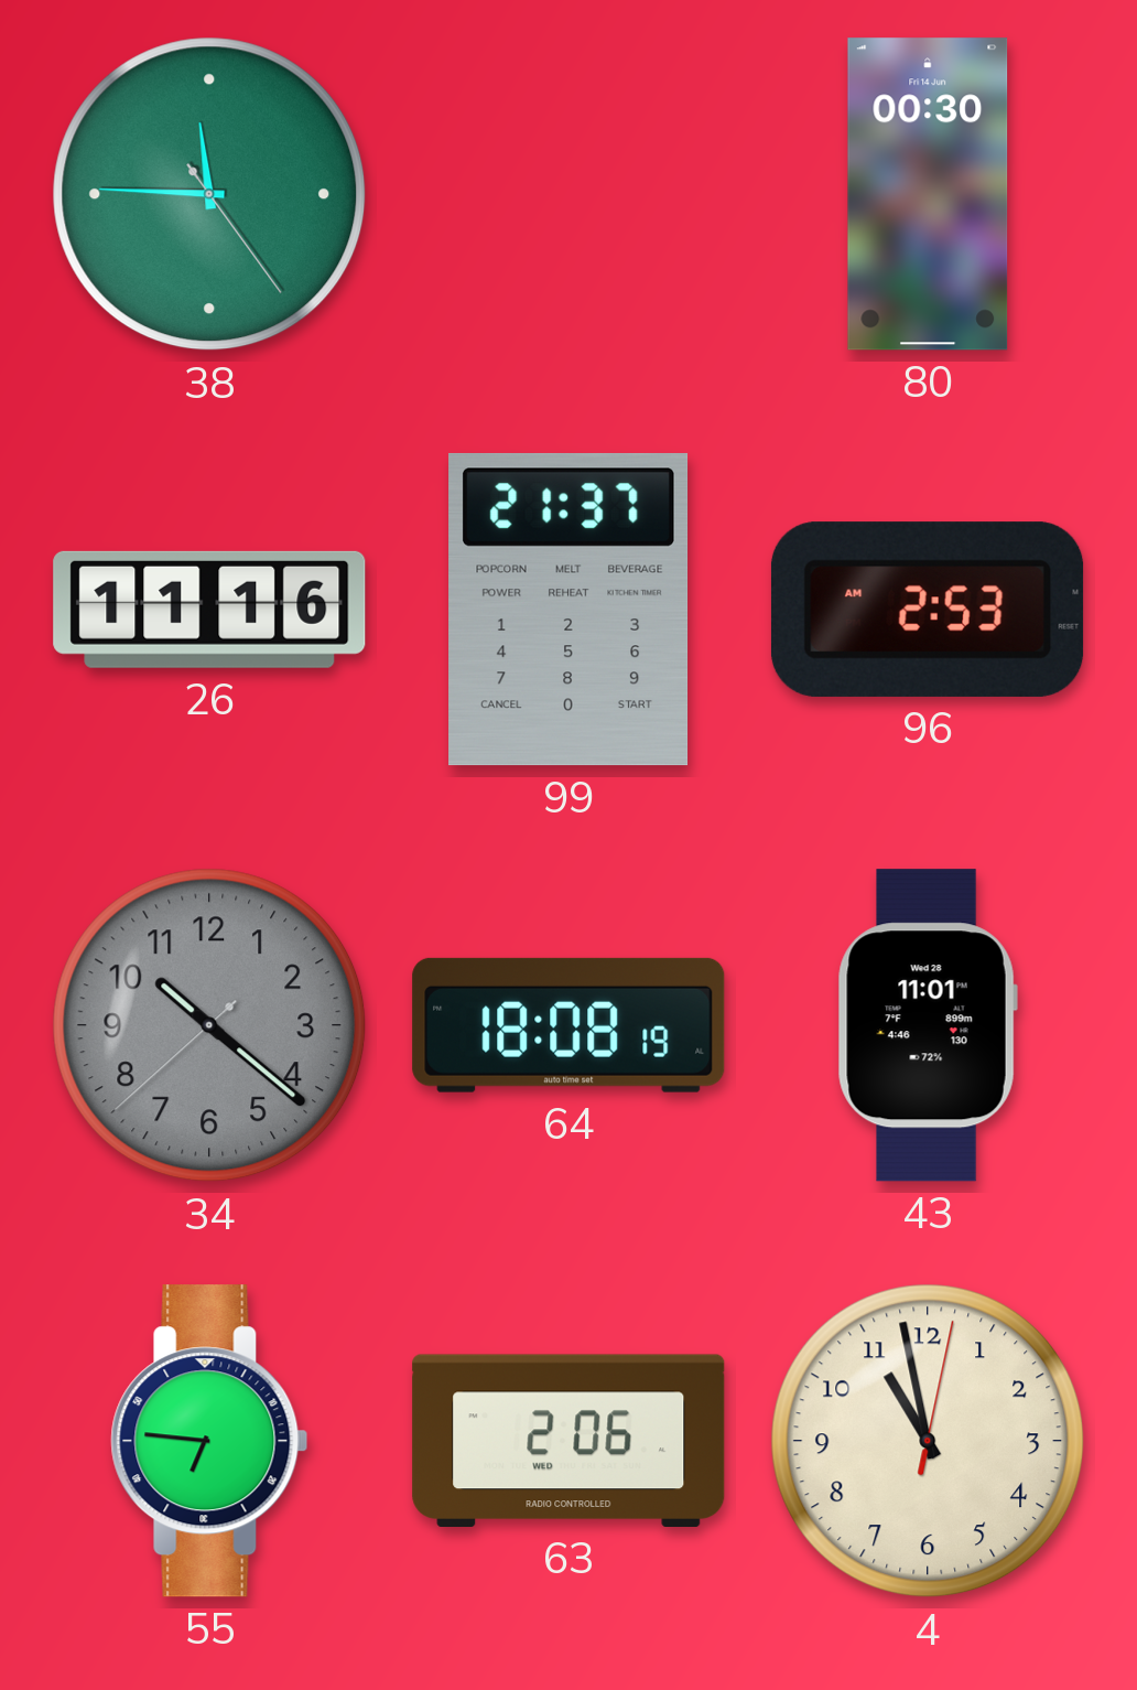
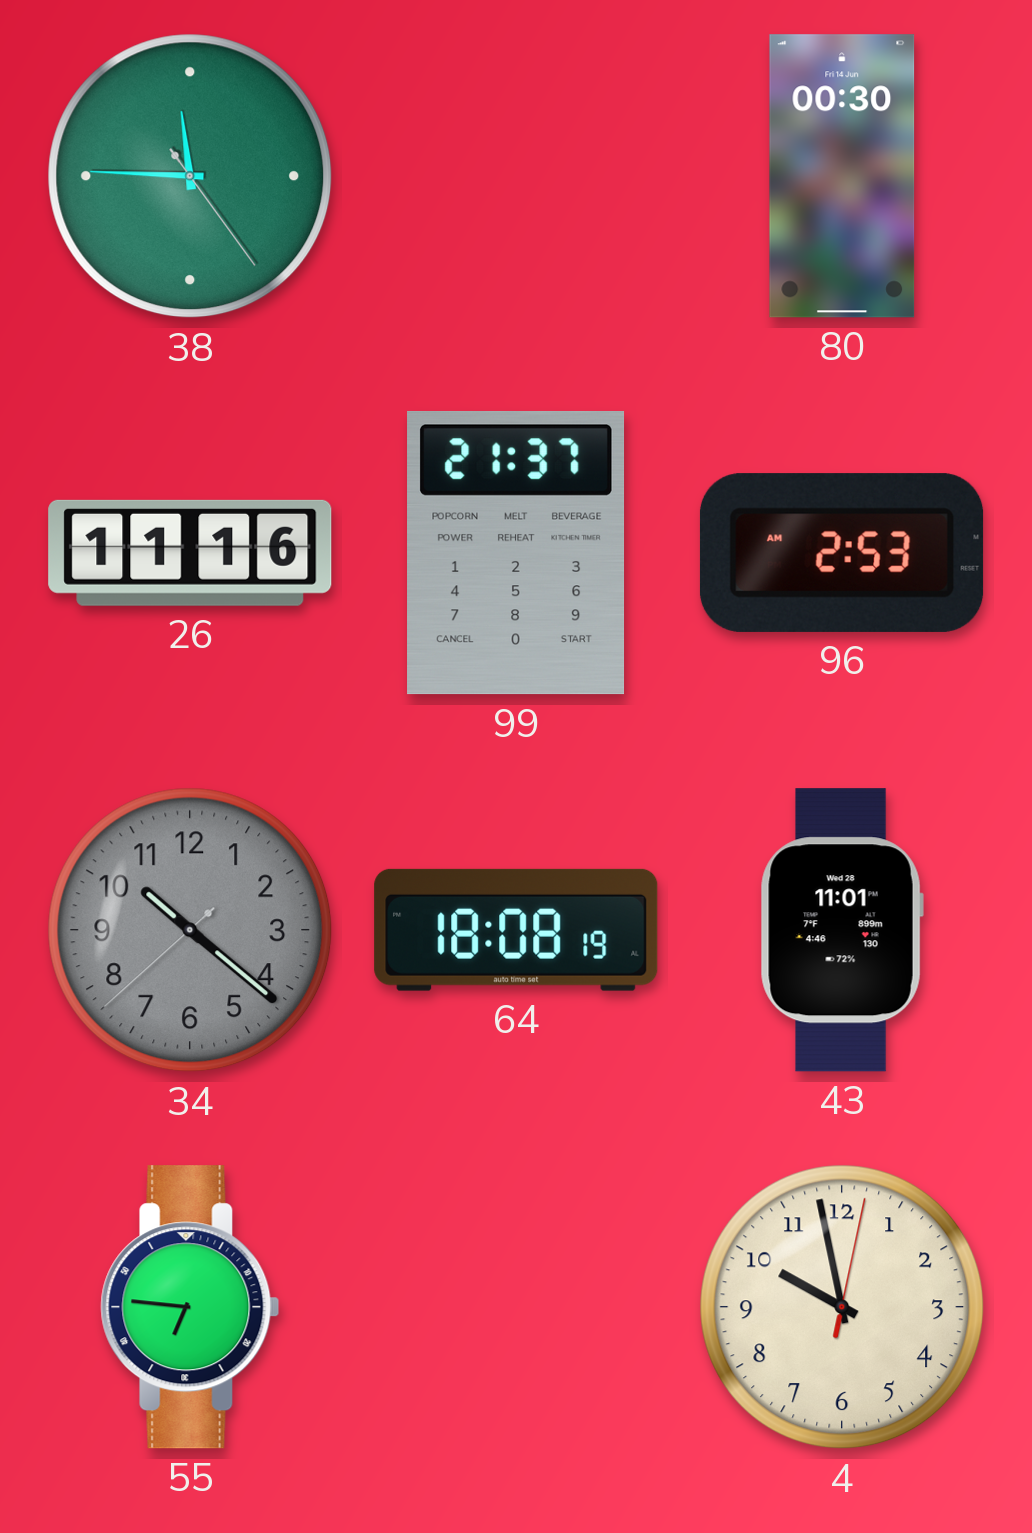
63: 2:06 -> none (568, 1441)
4: 10:58 -> 9:58 (842, 1307)
